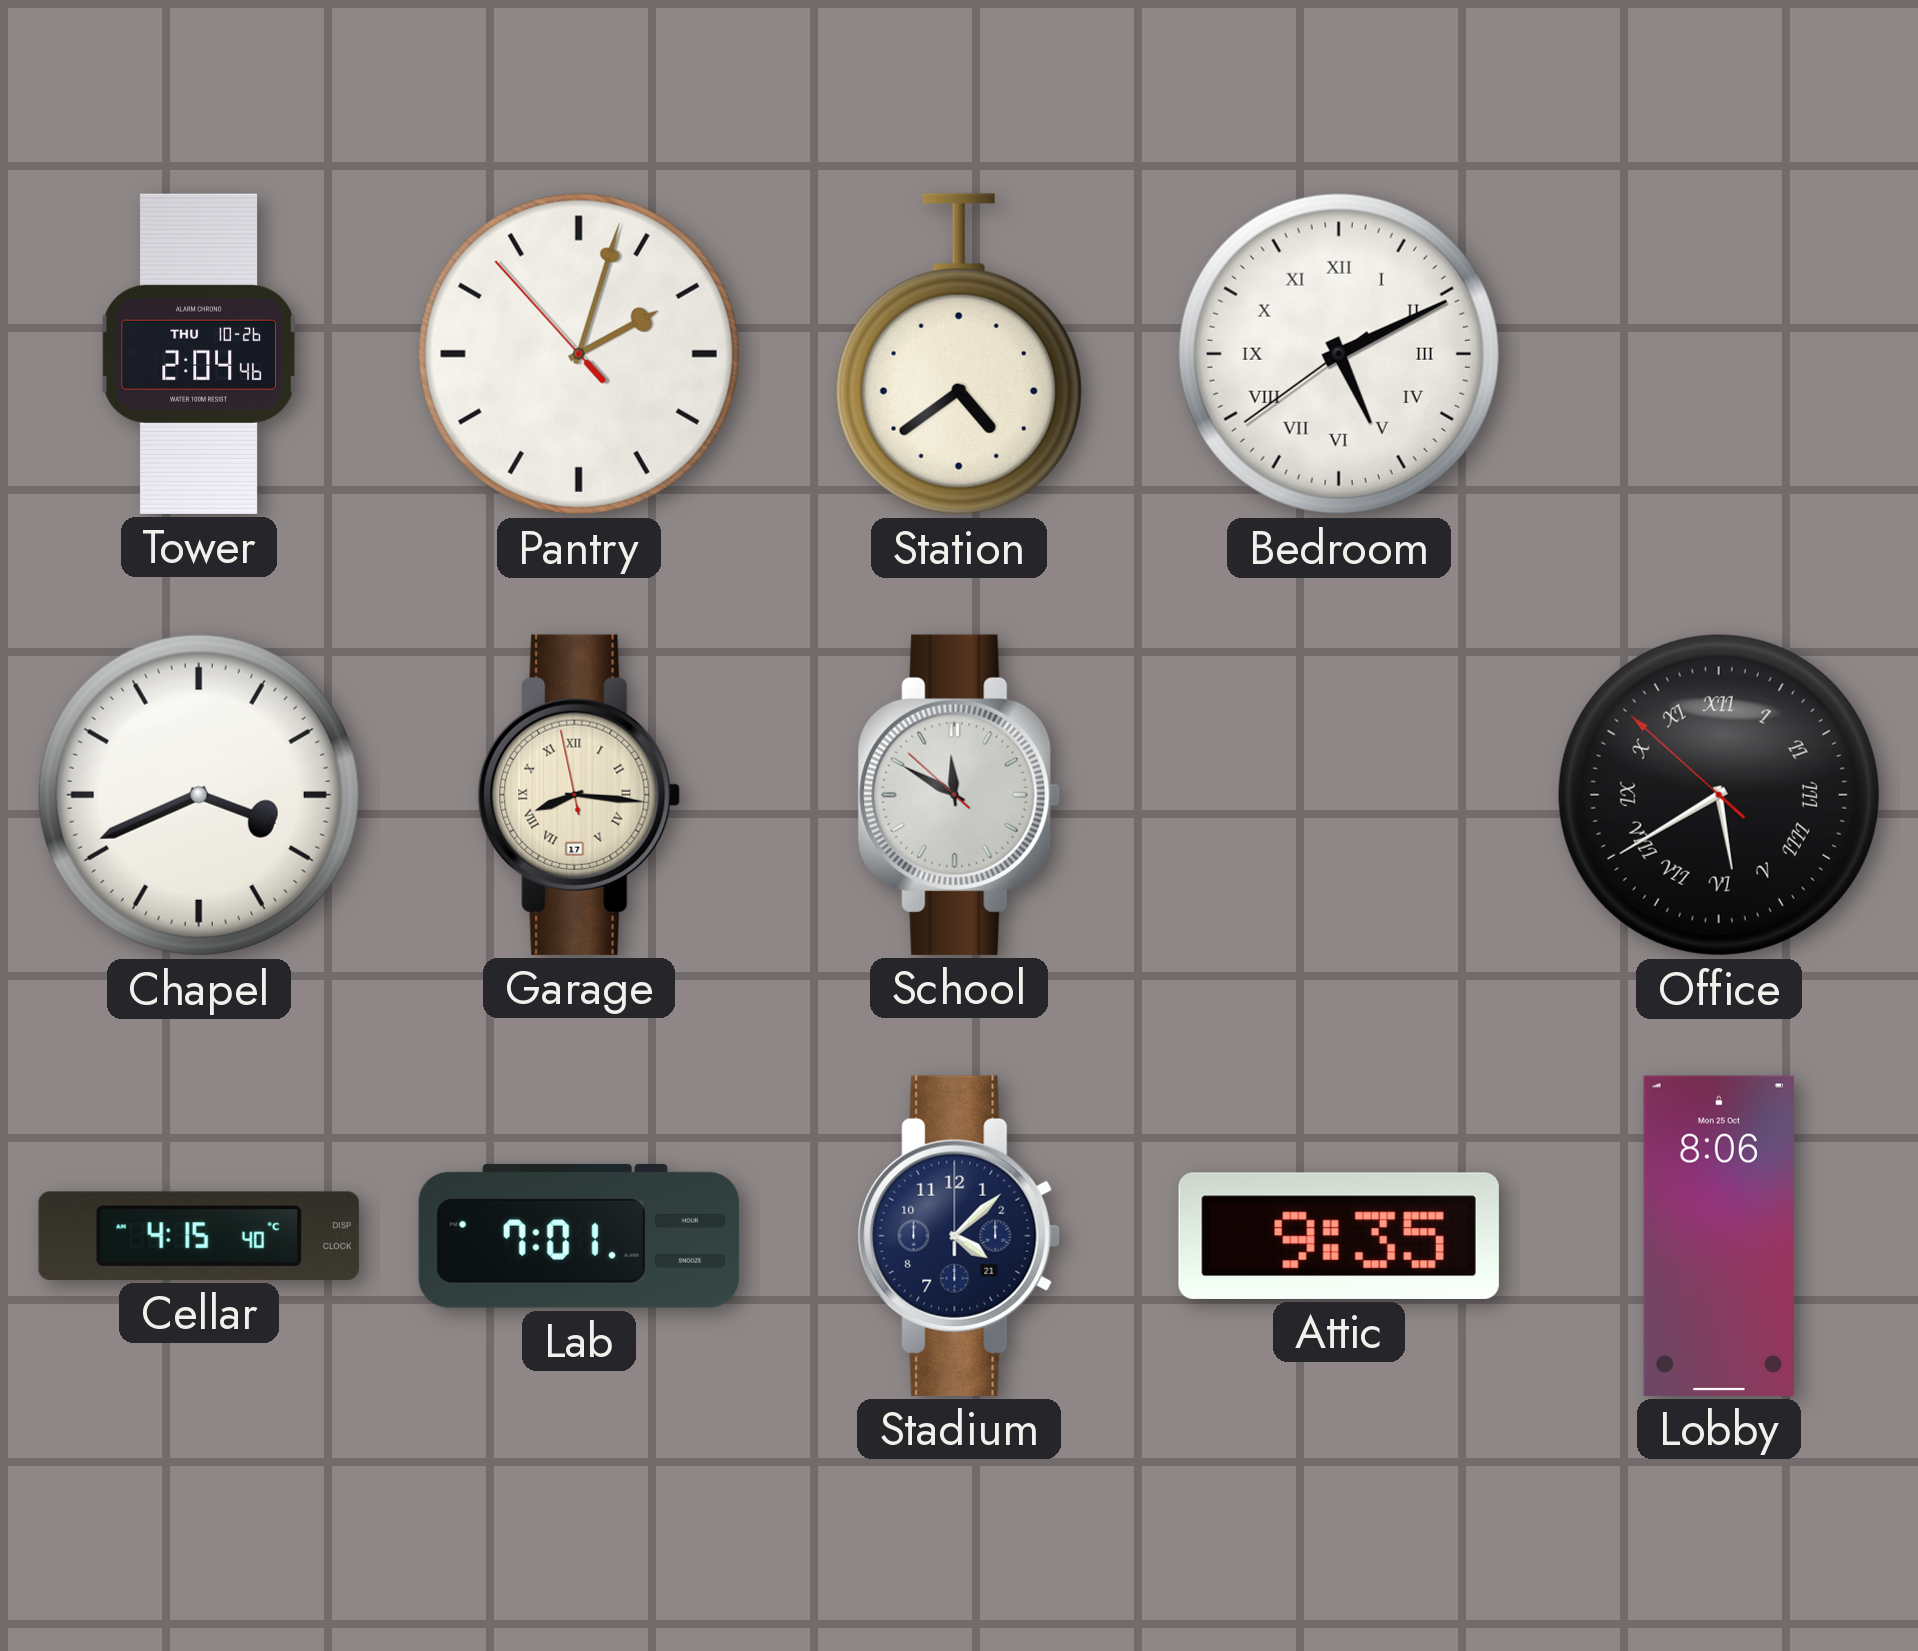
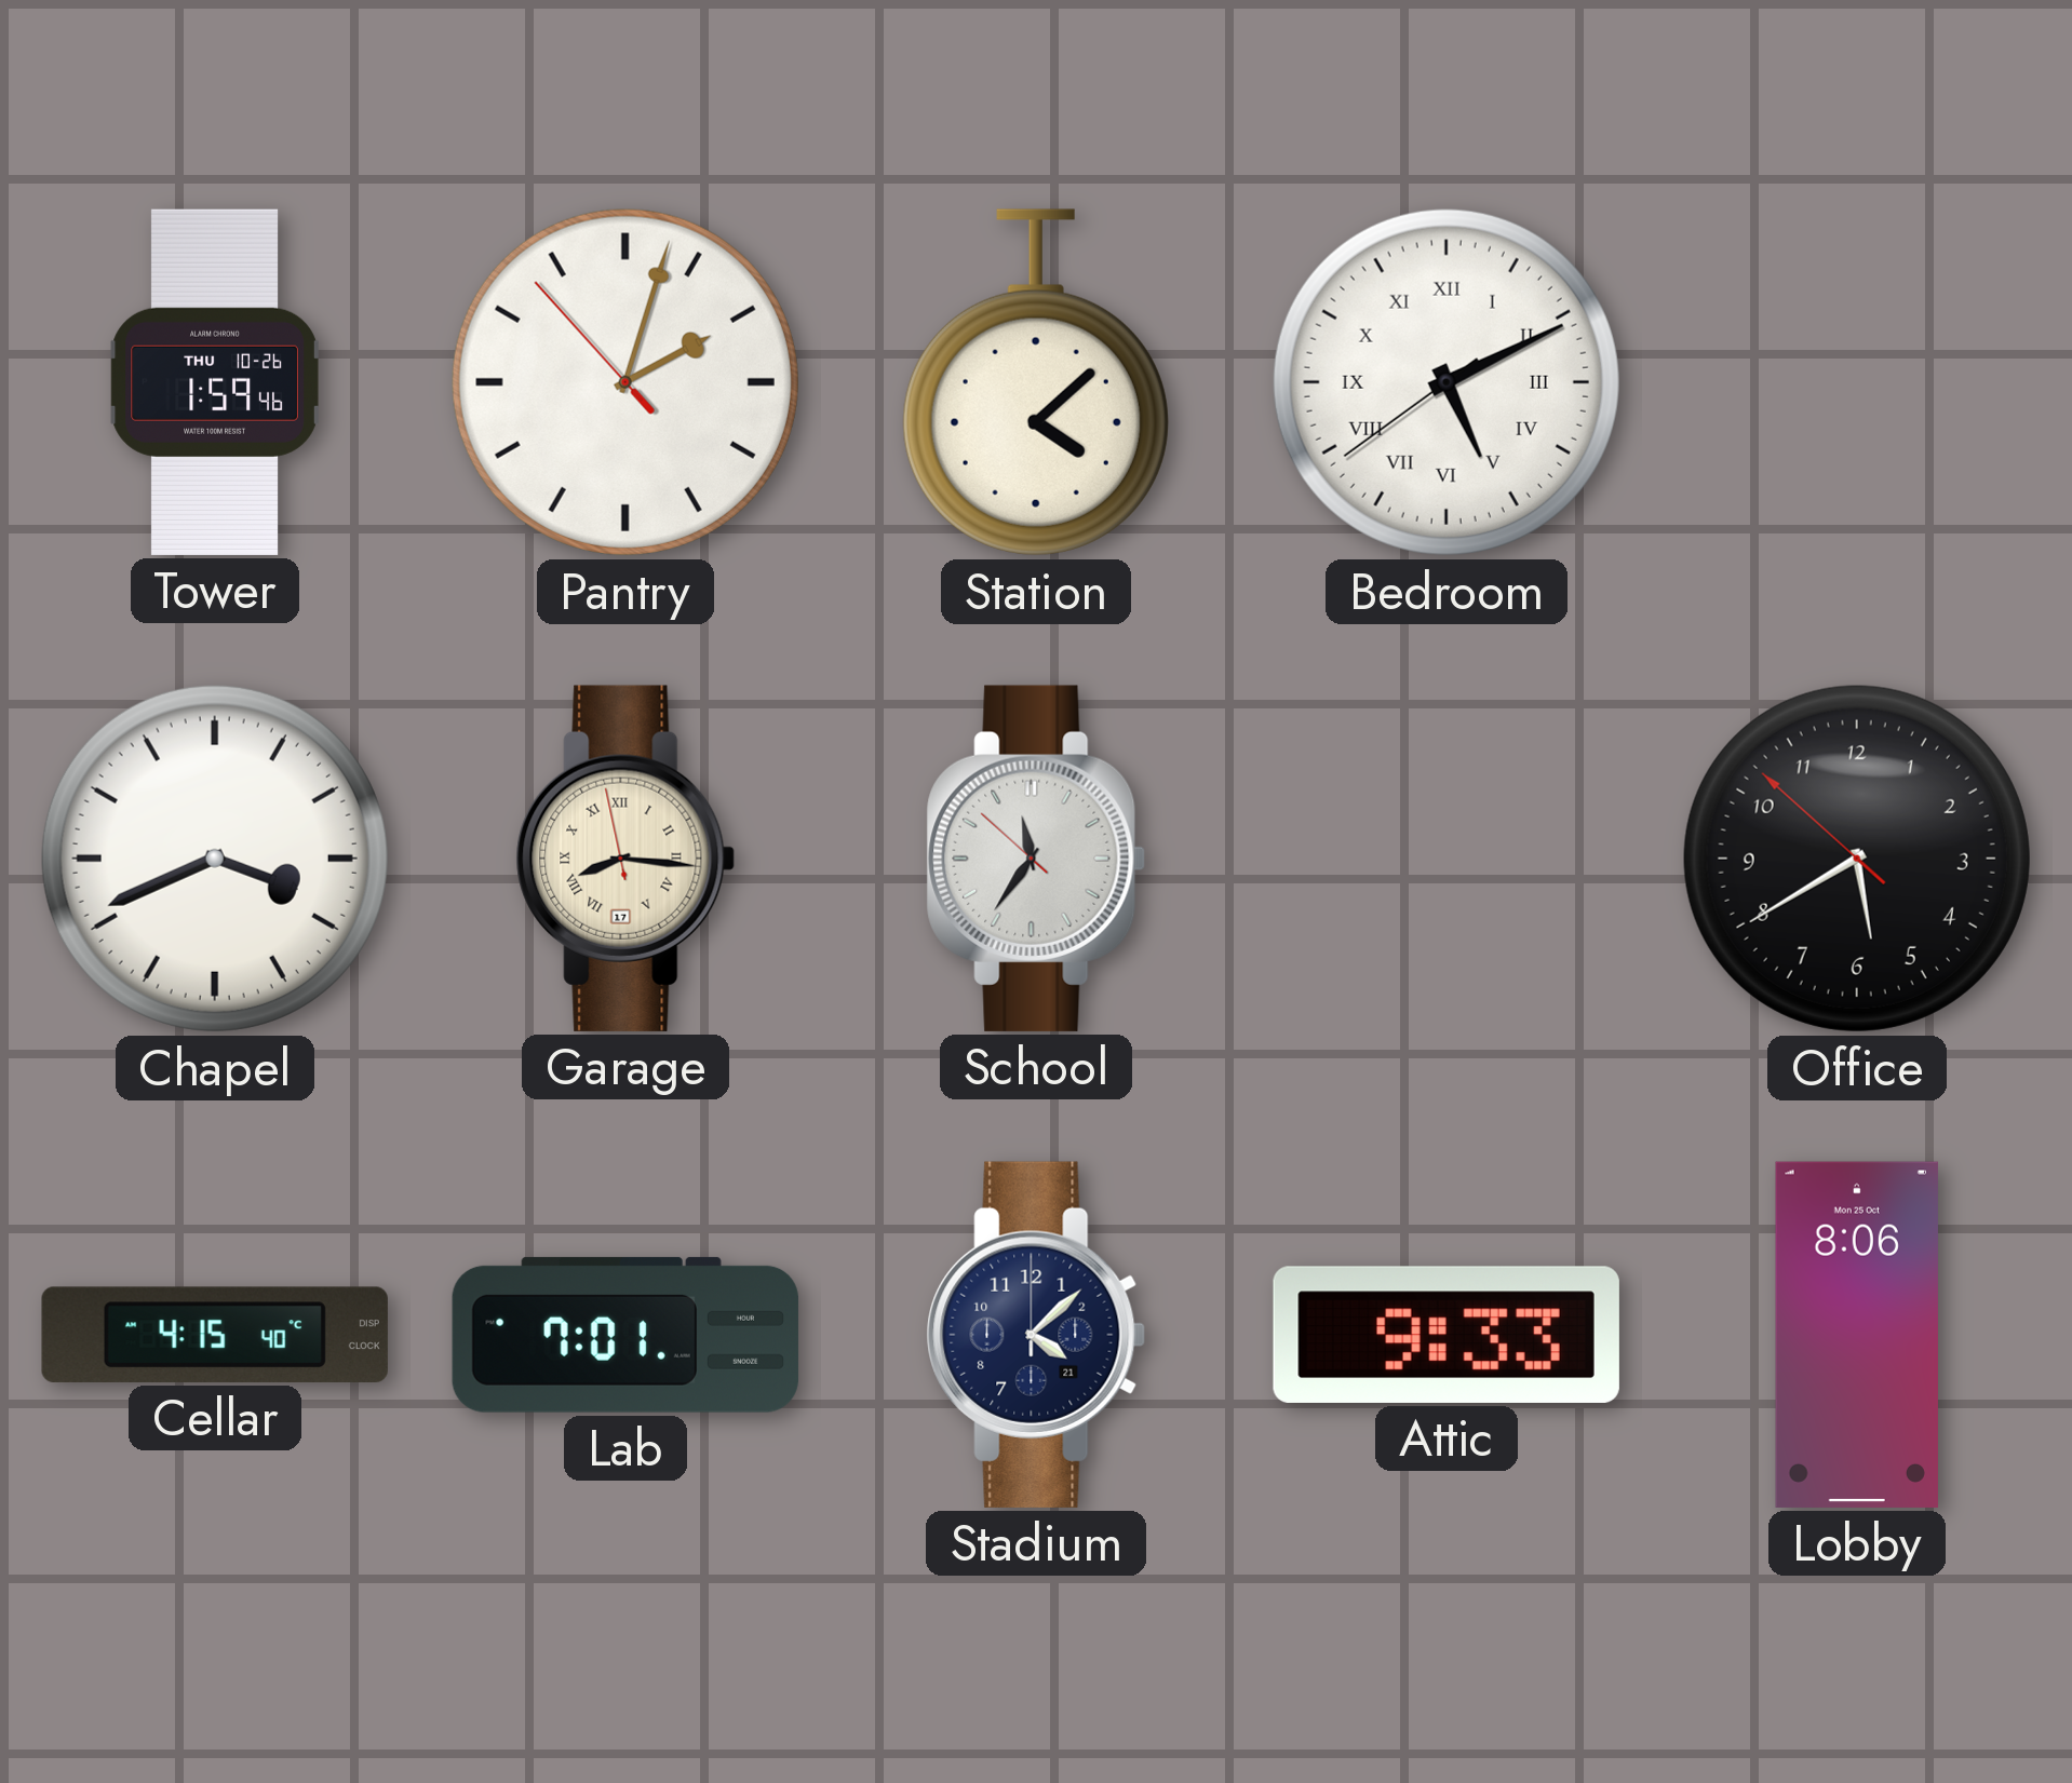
Tower: 2:04 -> 1:59 (215, 382)
Station: 4:39 -> 4:08 (1036, 382)
School: 11:49 -> 11:35 (1036, 859)
Office numerals: Roman -> Arabic (1857, 859)
Attic: 9:35 -> 9:33 (1447, 1335)
